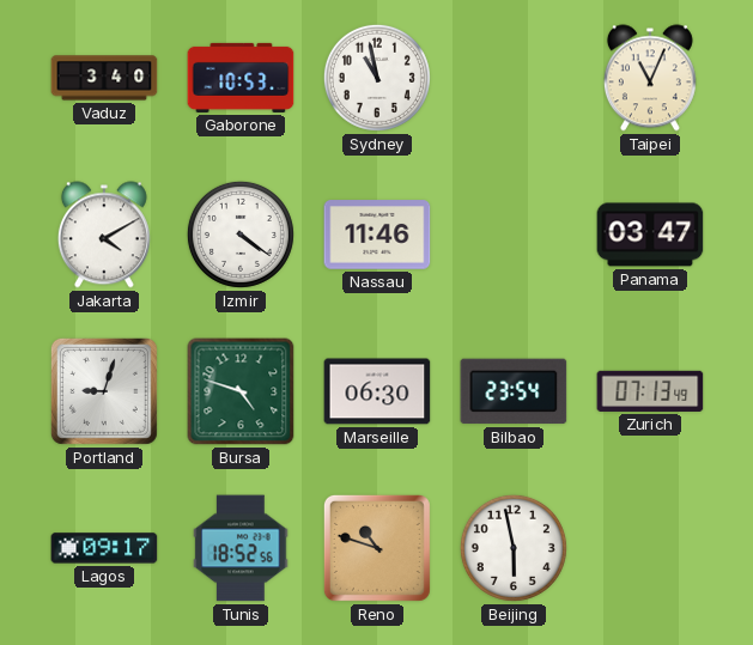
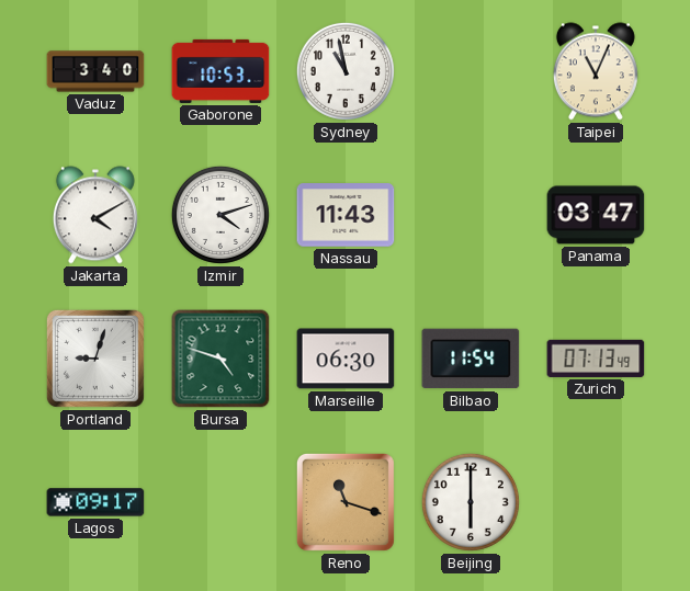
Izmir: 4:21 -> 4:12 (220, 215)
Nassau: 11:46 -> 11:43 (346, 215)
Bilbao: 23:54 -> 11:54 (471, 359)
Tunis: 18:52 -> none (241, 548)
Reno: 10:48 -> 11:18 (346, 502)
Beijing: 5:58 -> 6:00 (471, 502)
